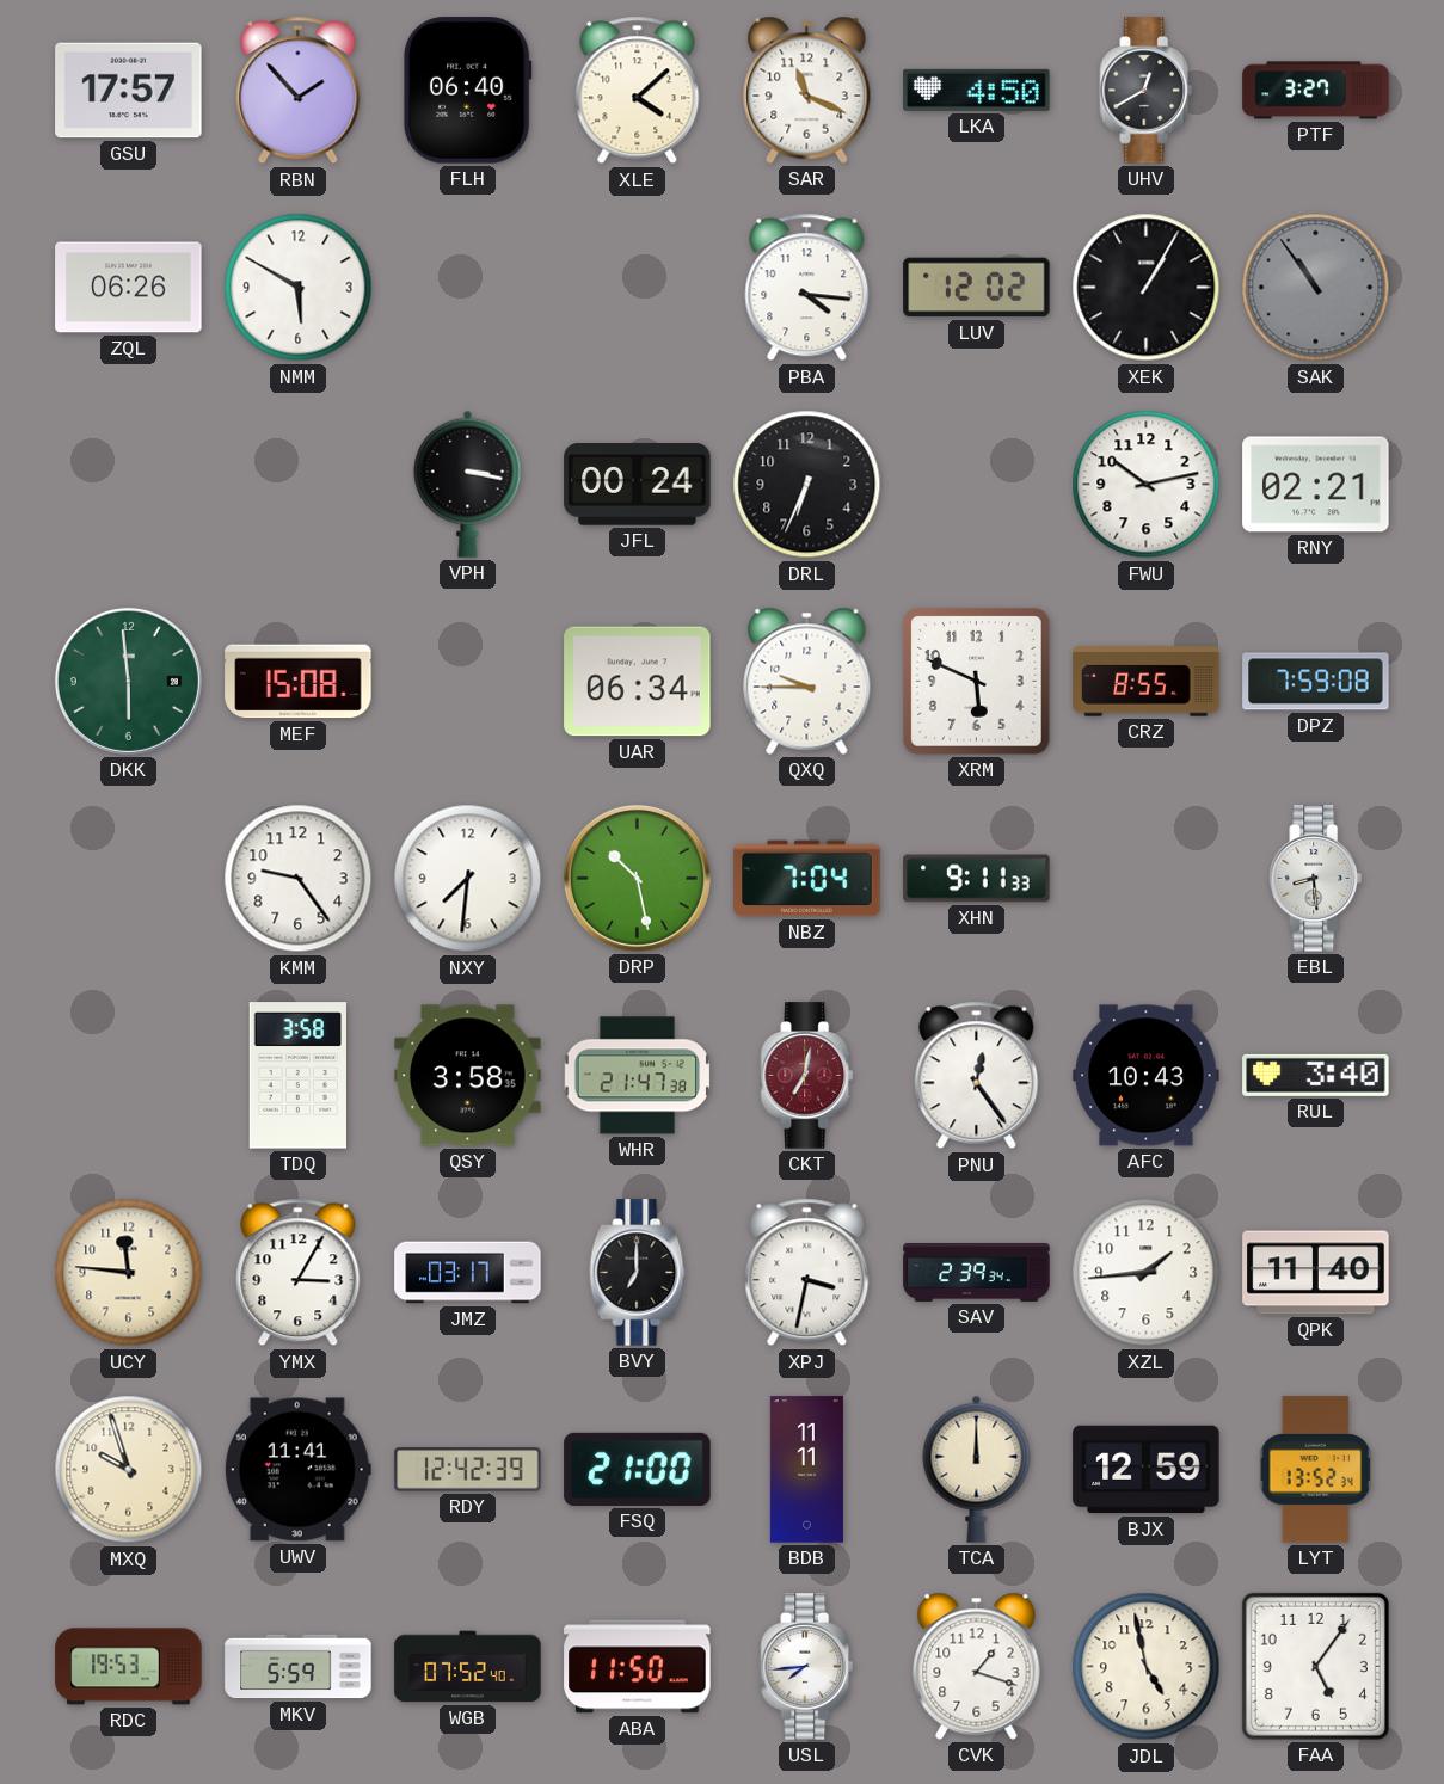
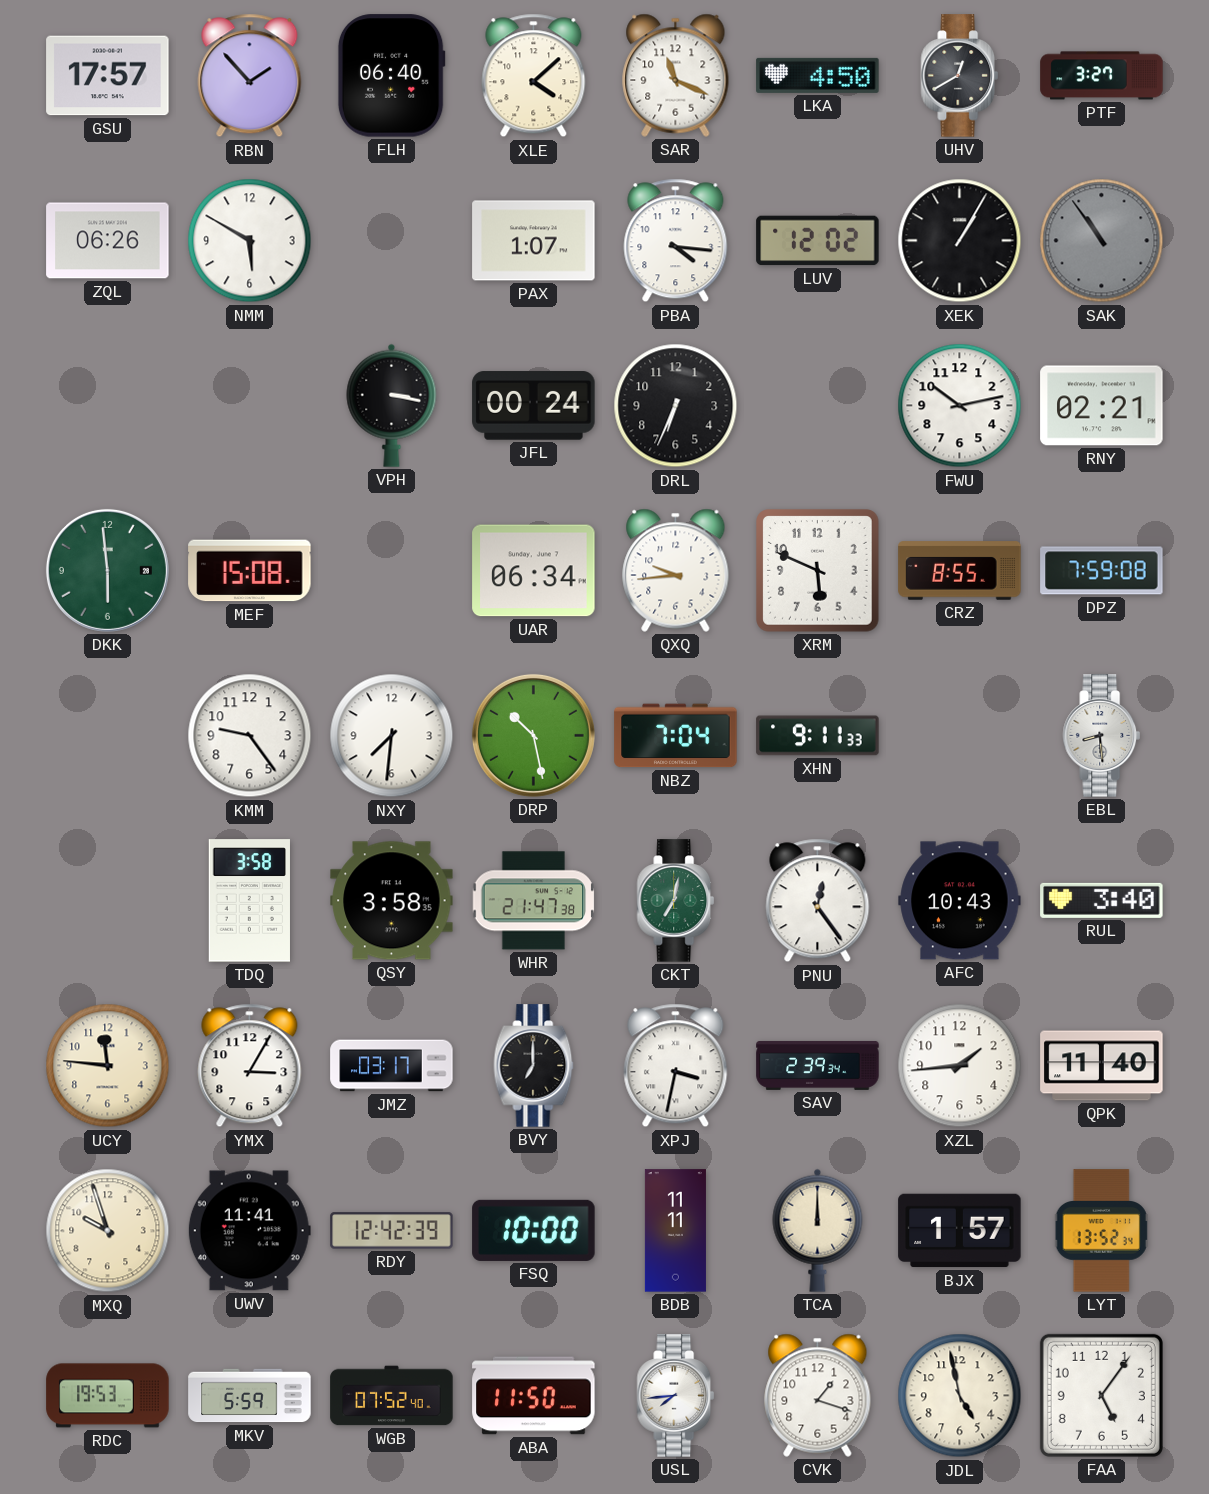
PAX: none -> 1:07 (534, 241)
QXQ: 9:45 -> 9:44 (676, 570)
CKT dial: burgundy -> green (676, 901)
FSQ: 21:00 -> 10:00 (534, 1230)
BJX: 12:59 -> 1:57 (960, 1231)
